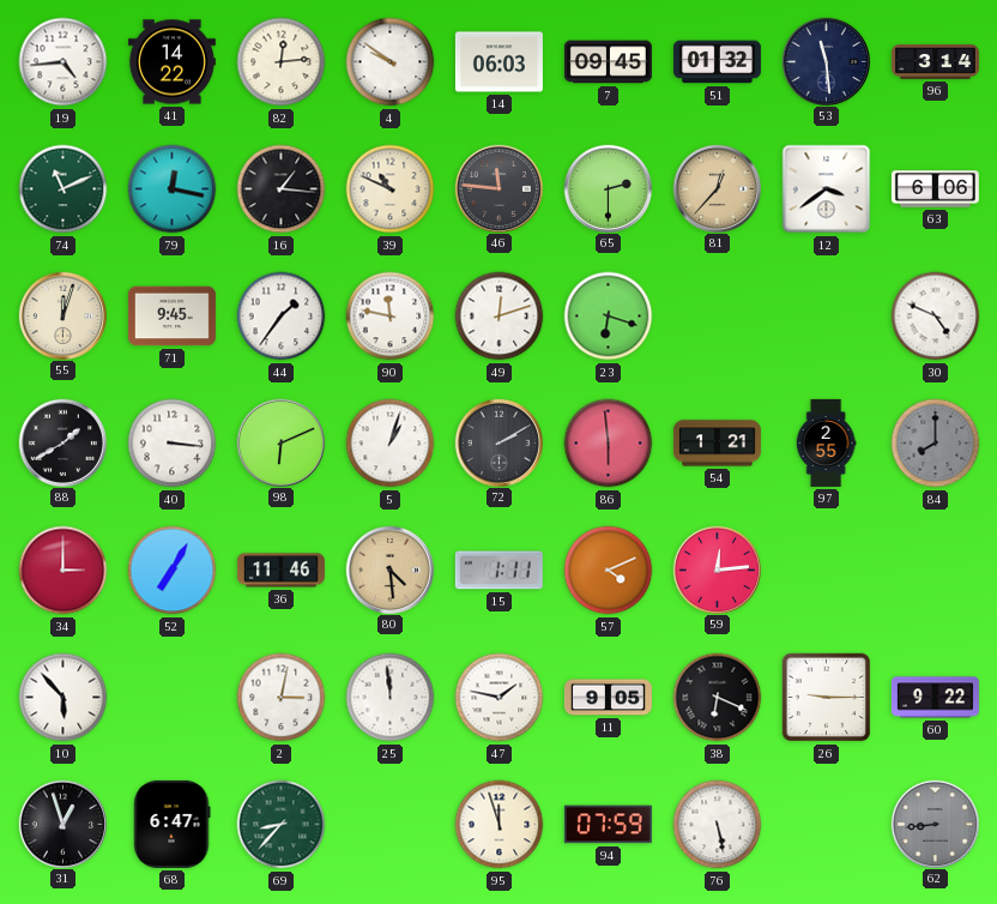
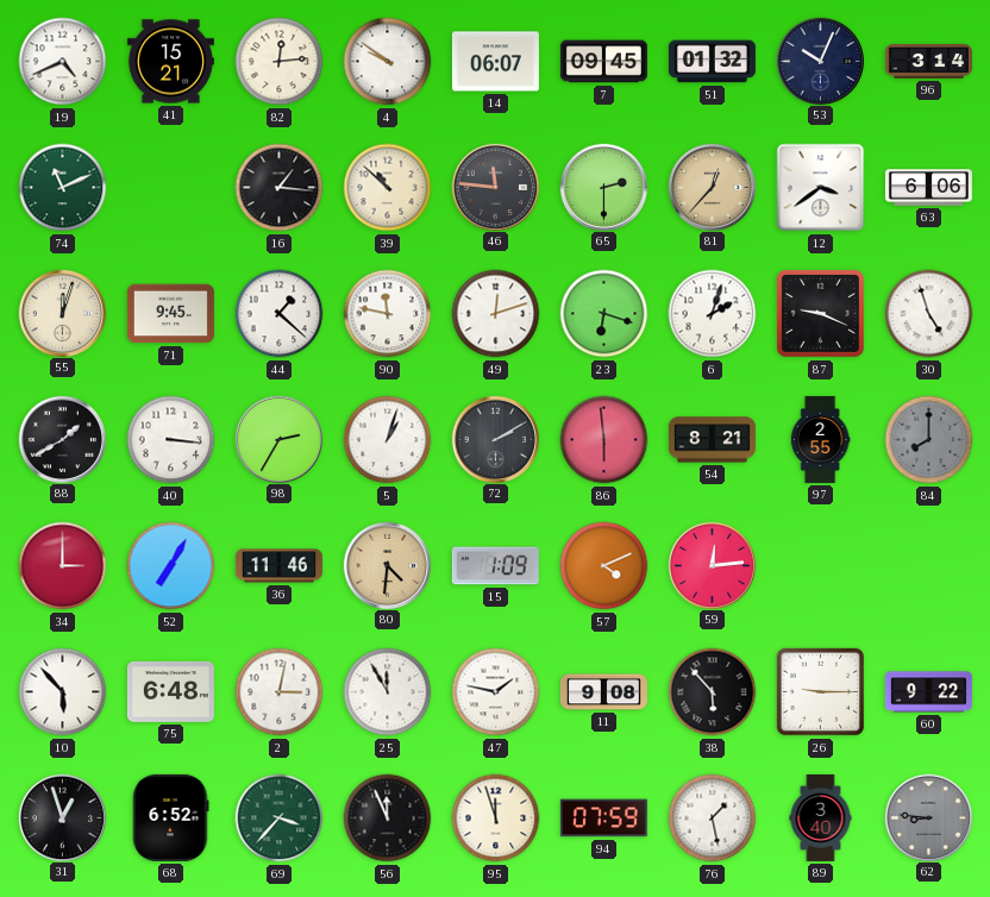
19: 4:44 -> 4:41 (63, 62)
41: 14:22 -> 15:21 (170, 62)
14: 06:03 -> 06:07 (495, 62)
53: 11:29 -> 10:04 (820, 61)
79: 12:17 -> none (173, 189)
39: 10:49 -> 10:52 (388, 188)
44: 1:36 -> 1:22 (280, 314)
6: none -> 2:03 (713, 314)
87: none -> 9:19 (821, 314)
30: 4:49 -> 4:57 (929, 314)
98: 6:11 -> 2:35 (278, 439)
54: 1:21 -> 8:21 (712, 440)
80: 4:29 -> 4:31 (387, 565)
15: 1:11 -> 1:09 (495, 566)
75: none -> 6:48 (170, 691)
25: 11:59 -> 11:55 (388, 692)
11: 9:05 -> 9:08 (603, 692)
38: 6:19 -> 5:53 (713, 692)
68: 6:47 -> 6:52 (171, 817)
69: 8:37 -> 3:37 (280, 818)
56: none -> 11:56 (388, 818)
76: 5:28 -> 1:28 (713, 818)
89: none -> 3:40 (821, 817)
62: 8:44 -> 8:46 (928, 817)
